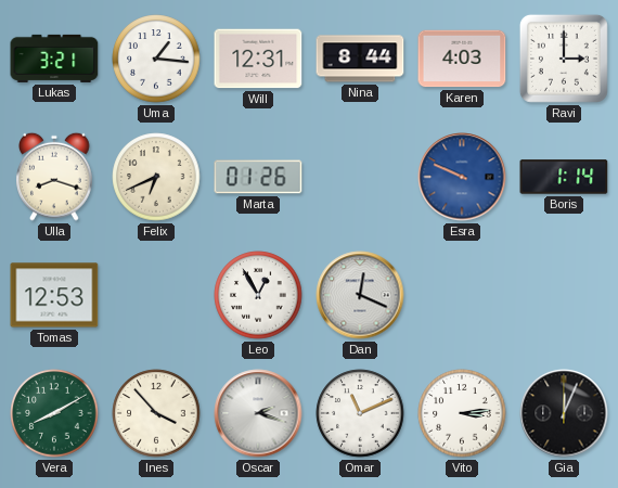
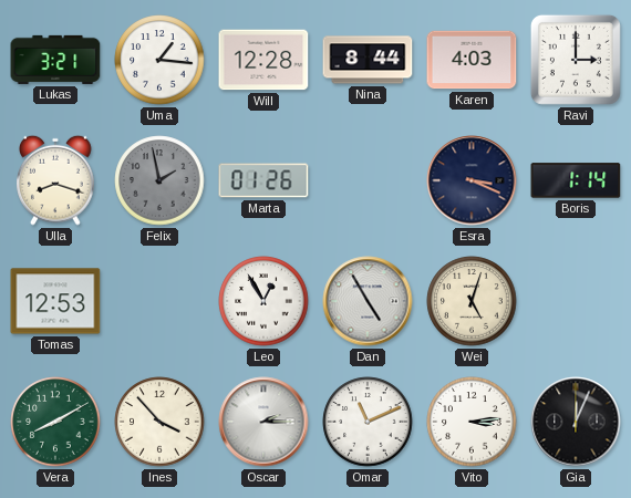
Will: 12:31 -> 12:28 (263, 60)
Felix: 6:41 -> 1:58 (159, 180)
Felix dial: cream -> grey (159, 180)
Esra: 9:49 -> 3:19 (472, 180)
Esra dial: blue -> navy (472, 180)
Dan: 12:19 -> 4:55 (368, 301)
Wei: none -> 5:03 (472, 301)
Oscar: 2:18 -> 2:15 (263, 422)
